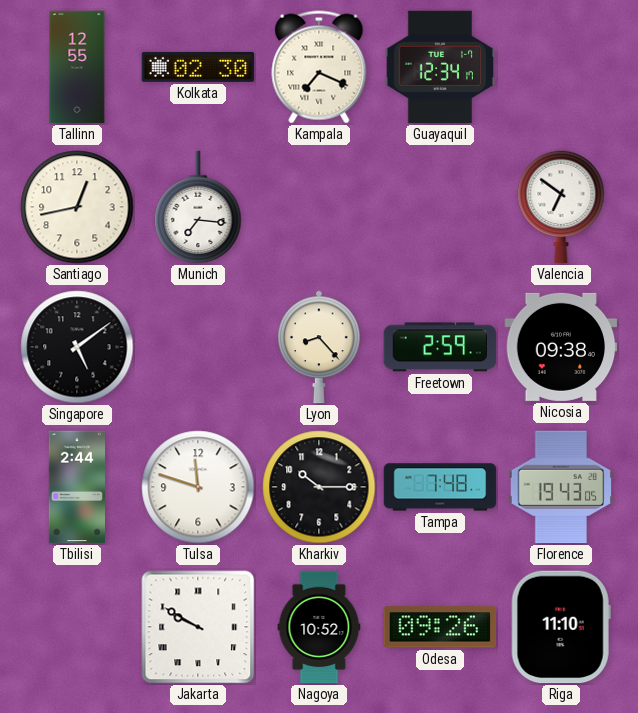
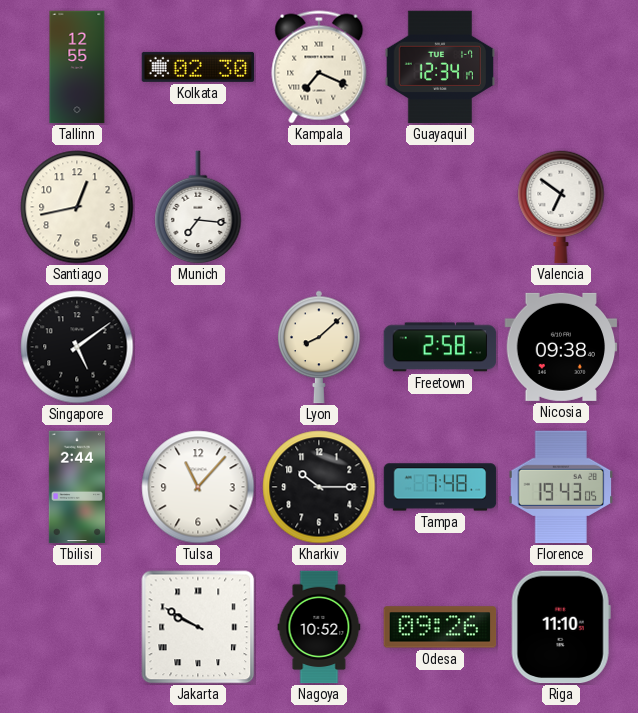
Lyon: 8:23 -> 8:08 (320, 347)
Freetown: 2:59 -> 2:58 (440, 347)
Tulsa: 11:48 -> 11:07 (198, 487)
